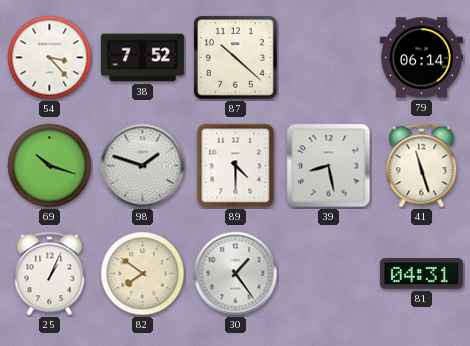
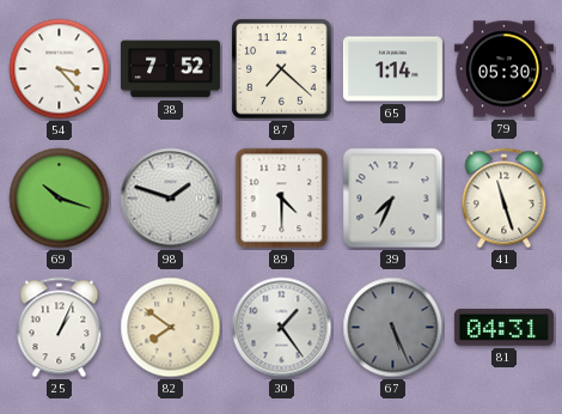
87: 10:22 -> 7:22 (282, 69)
65: none -> 1:14 (392, 69)
79: 06:14 -> 05:30 (503, 69)
39: 8:28 -> 7:34 (393, 199)
67: none -> 5:26 (393, 328)
